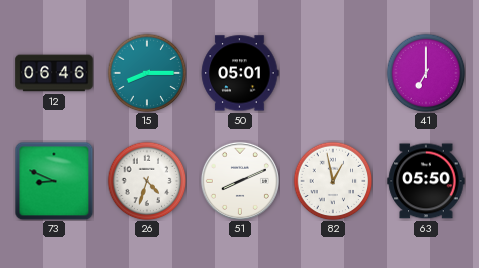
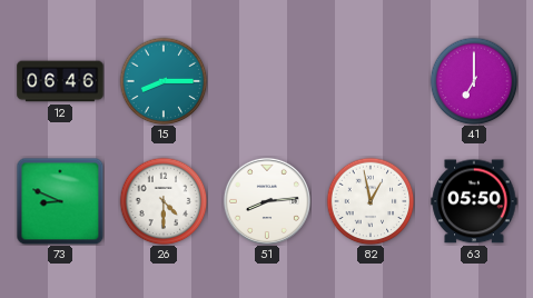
50: 05:01 -> none (240, 73)
26: 4:33 -> 4:30 (164, 201)
51: 8:11 -> 8:14 (267, 201)
